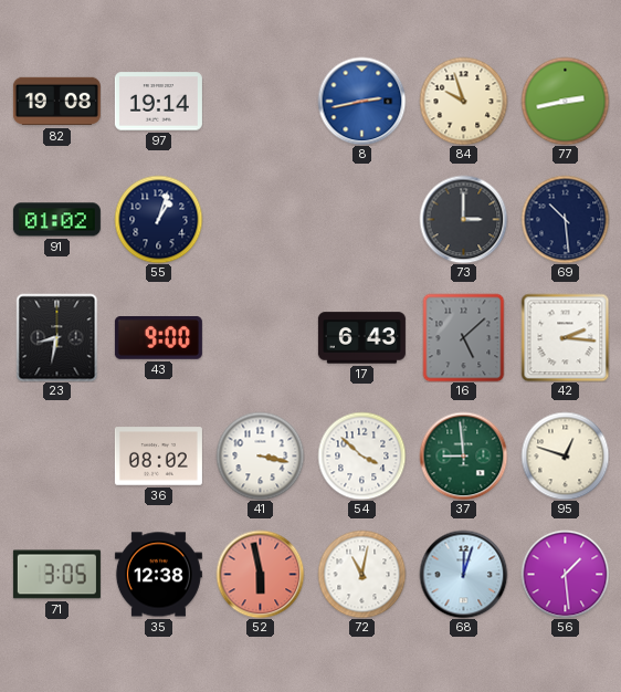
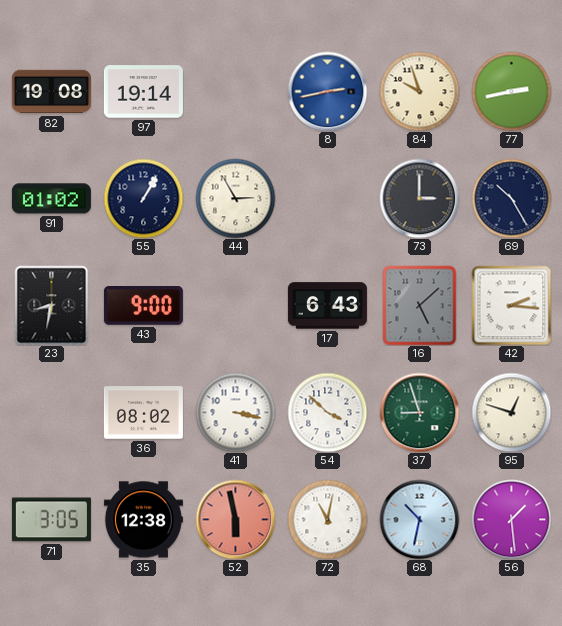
55: 1:03 -> 1:05 (143, 198)
44: none -> 2:55 (235, 198)
69: 10:29 -> 10:25 (511, 198)
37: 8:59 -> 8:57 (419, 412)
68: 12:03 -> 10:32 (419, 519)
